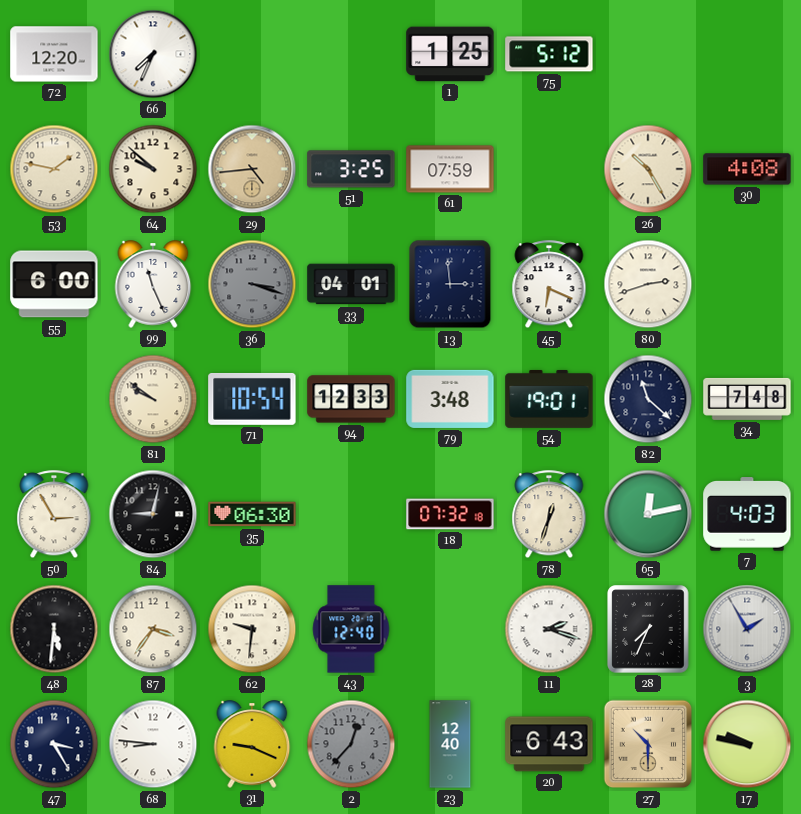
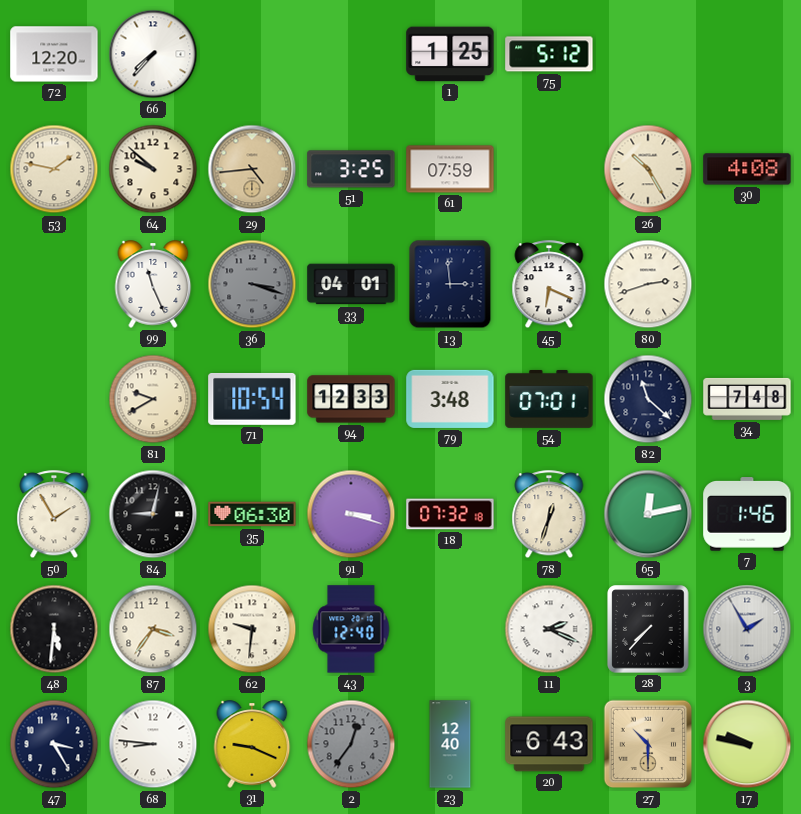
66: 7:34 -> 7:37 (153, 54)
55: 6:00 -> none (54, 284)
81: 9:51 -> 9:40 (153, 399)
54: 19:01 -> 07:01 (549, 399)
50: 2:55 -> 1:55 (54, 515)
91: none -> 3:18 (351, 514)
7: 4:03 -> 1:46 (747, 514)
11: 2:18 -> 2:19 (549, 629)
28: 7:34 -> 7:37 (648, 629)
2: 12:37 -> 12:36 (351, 744)
